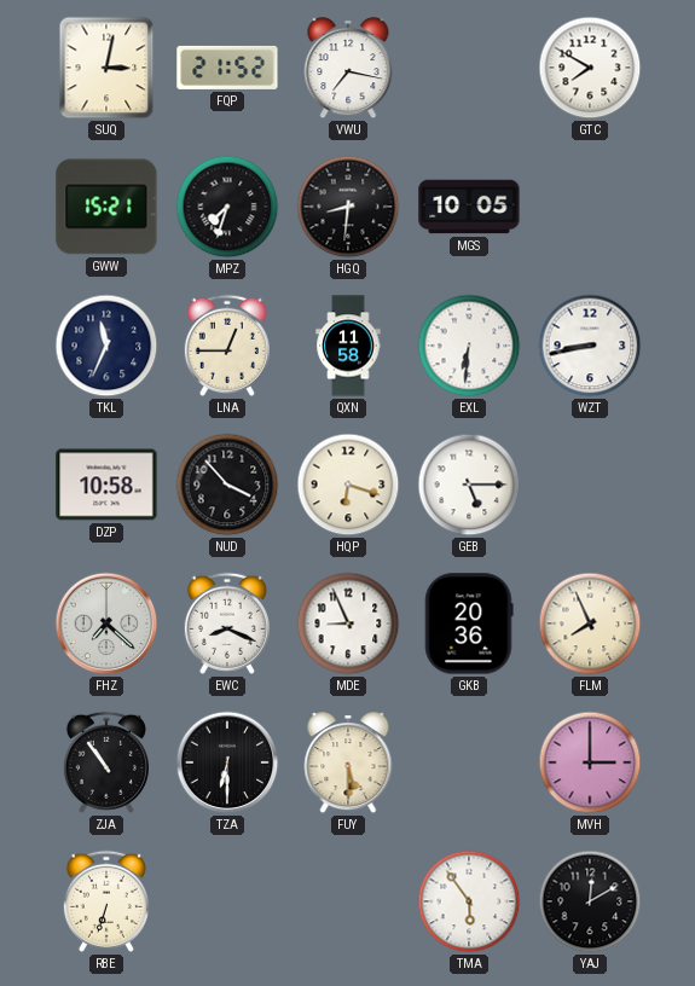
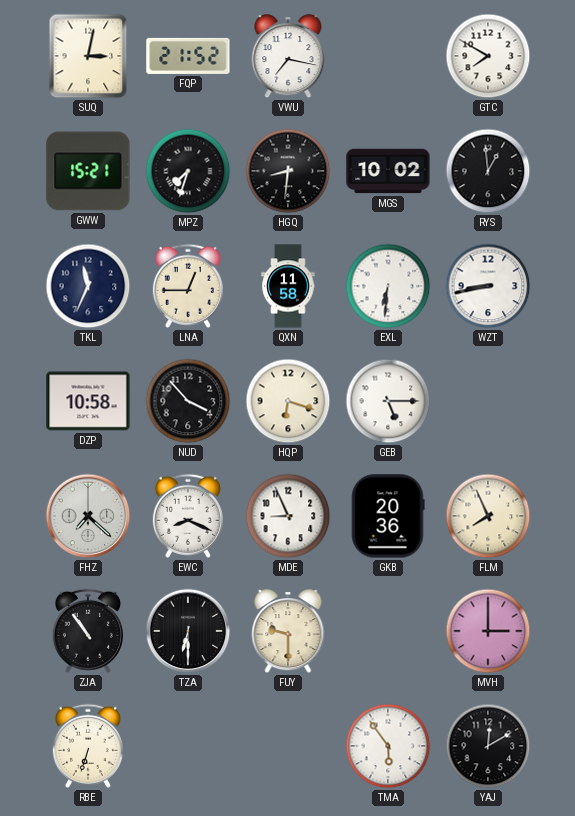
MGS: 10:05 -> 10:02 (388, 171)
RYS: none -> 12:59 (488, 171)
FUY: 5:30 -> 9:30 (288, 632)
